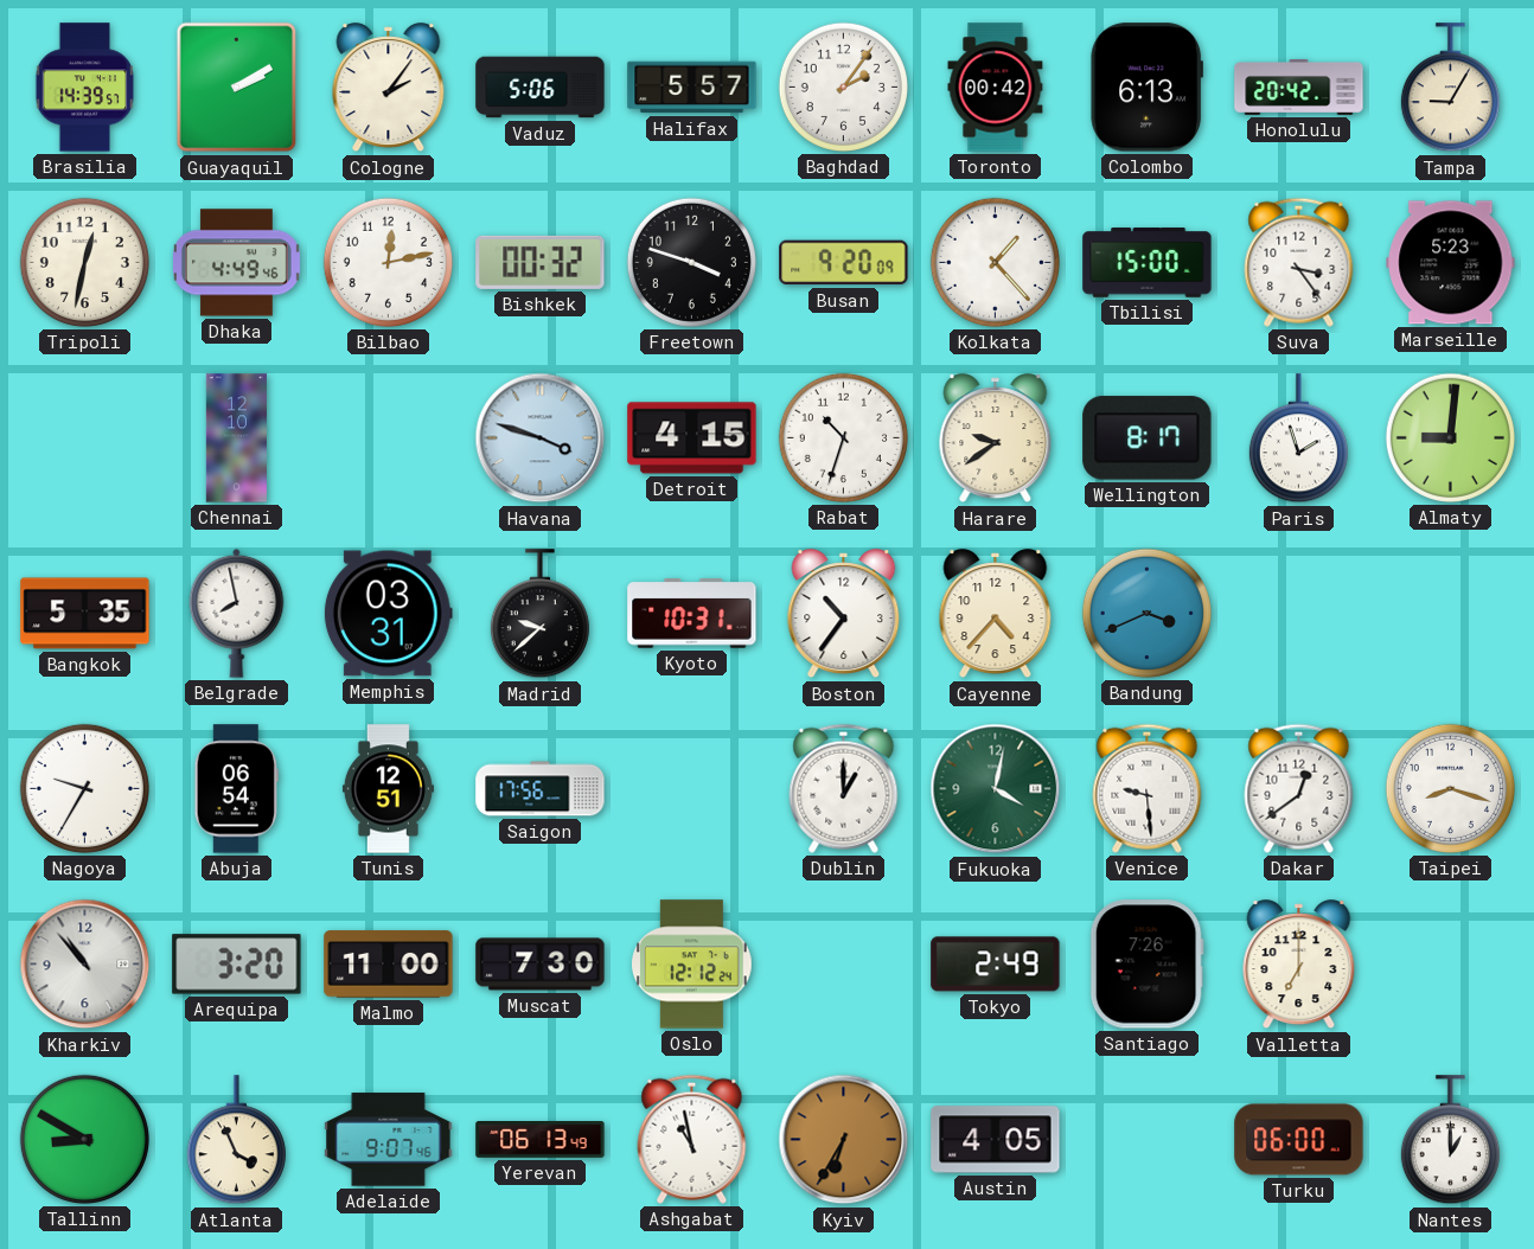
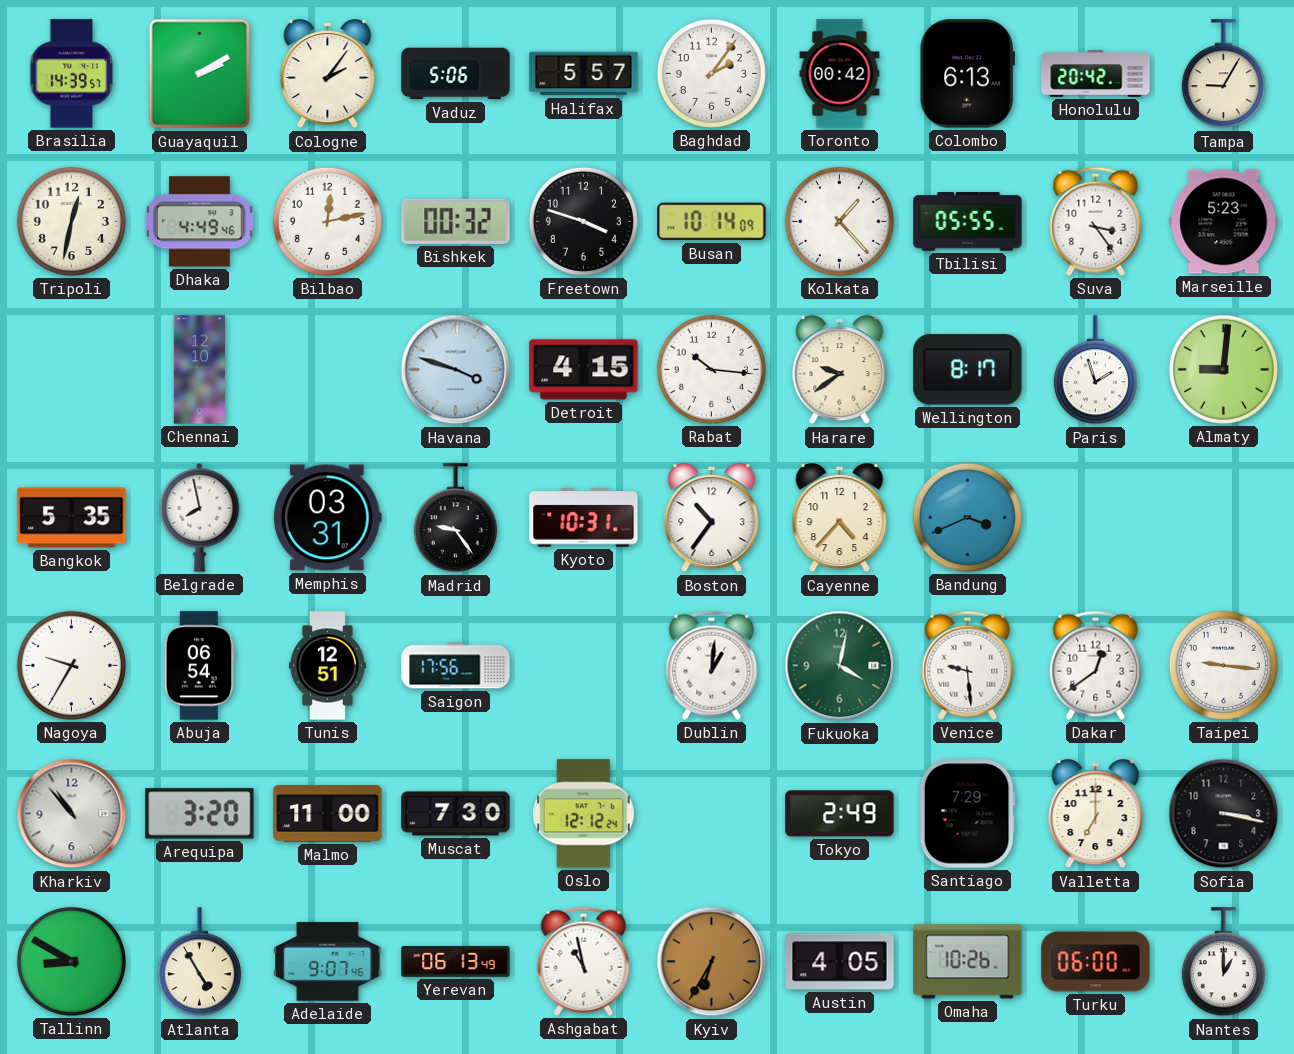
Busan: 9:20 -> 10:14 (712, 222)
Tbilisi: 15:00 -> 05:55 (968, 222)
Rabat: 10:33 -> 10:16 (711, 369)
Madrid: 9:38 -> 9:24 (455, 518)
Dublin: 1:00 -> 1:01 (712, 665)
Taipei: 8:18 -> 9:16 (1223, 665)
Santiago: 7:26 -> 7:29 (967, 814)
Sofia: none -> 3:17 (1224, 814)
Atlanta: 3:56 -> 4:55 (199, 962)
Omaha: none -> 10:26 (968, 962)
